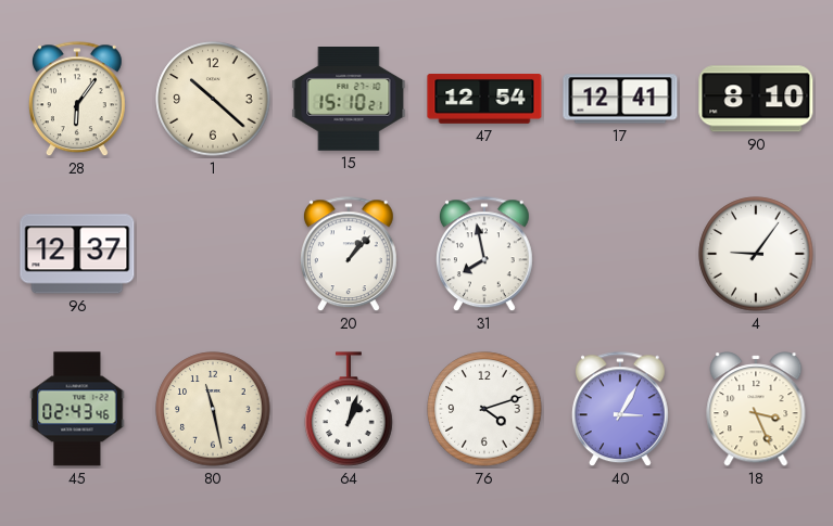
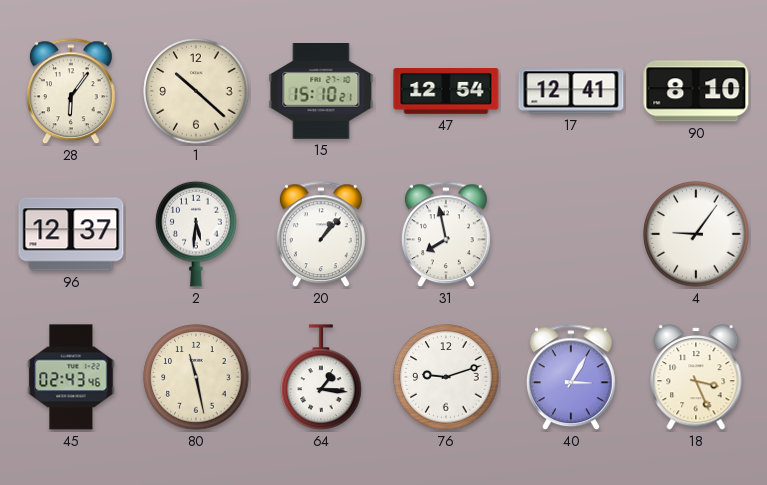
2: none -> 5:31 (196, 234)
64: 1:03 -> 1:16 (321, 377)
76: 4:12 -> 9:12 (446, 377)
